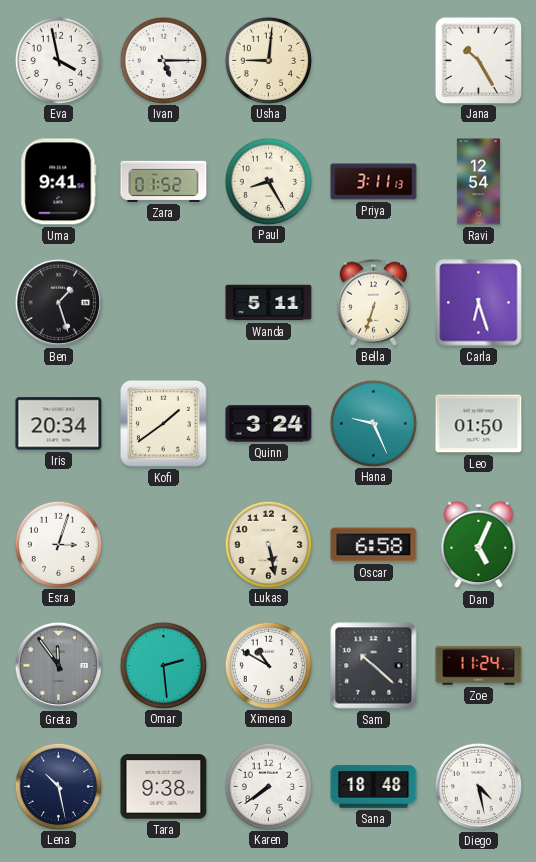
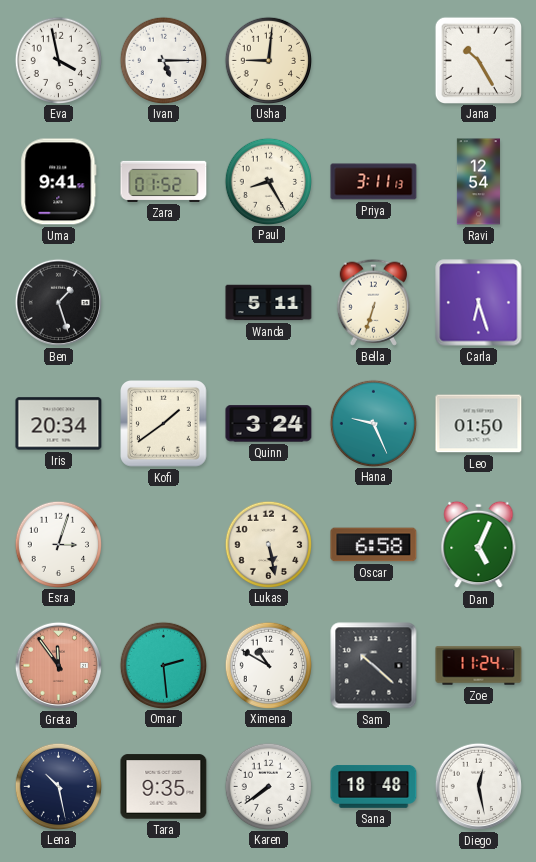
Greta dial: grey -> salmon (58, 665)
Tara: 9:38 -> 9:35 (164, 787)
Diego: 4:28 -> 12:28 (478, 786)
